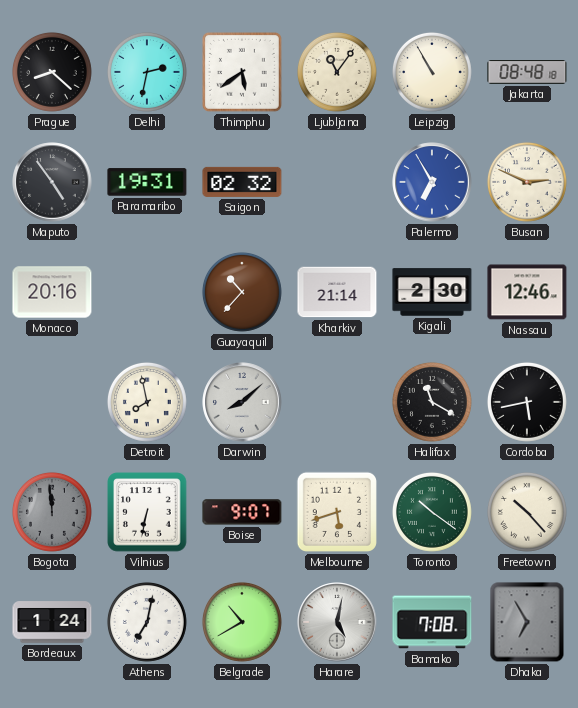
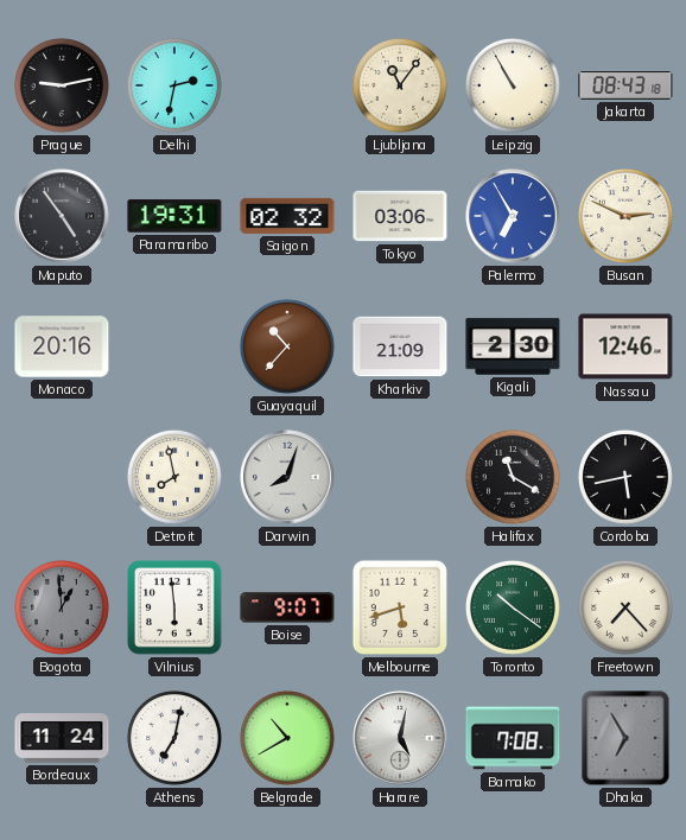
Prague: 8:22 -> 9:13 (62, 85)
Thimphu: 5:39 -> none (242, 72)
Jakarta: 08:48 -> 08:43 (625, 87)
Tokyo: none -> 03:06 (400, 216)
Kharkiv: 21:14 -> 21:09 (400, 346)
Darwin: 8:08 -> 8:03 (287, 477)
Bogota: 11:59 -> 12:59 (62, 607)
Vilnius: 6:32 -> 5:59 (174, 607)
Freetown: 10:23 -> 7:23 (625, 607)
Bordeaux: 1:24 -> 11:24 (62, 738)
